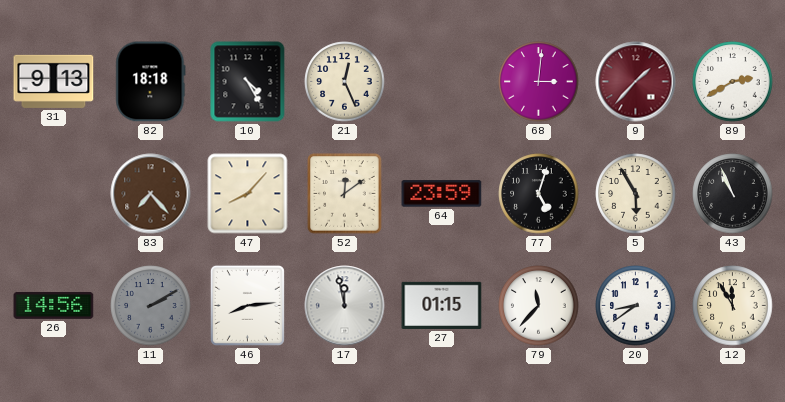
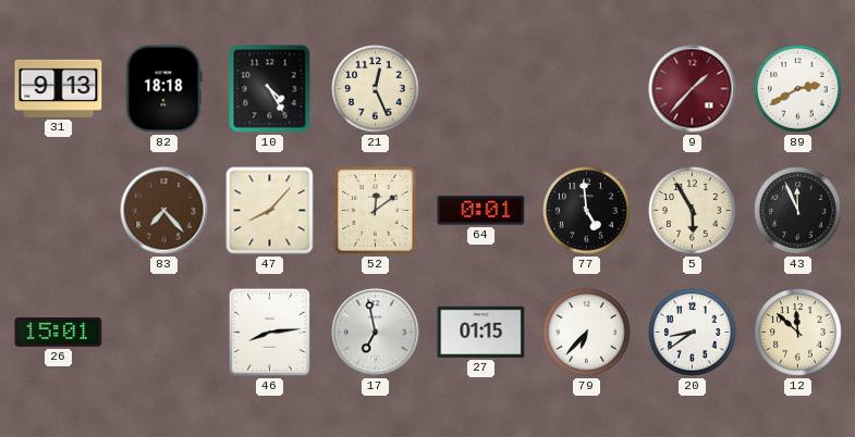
68: 3:01 -> none (539, 82)
64: 23:59 -> 0:01 (481, 211)
77: 5:03 -> 4:59 (587, 211)
43: 10:56 -> 11:56 (798, 211)
26: 14:56 -> 15:01 (59, 332)
11: 2:10 -> none (151, 306)
17: 11:58 -> 6:58 (376, 333)
79: 11:37 -> 6:37 (587, 333)
12: 11:55 -> 11:52 (798, 333)
